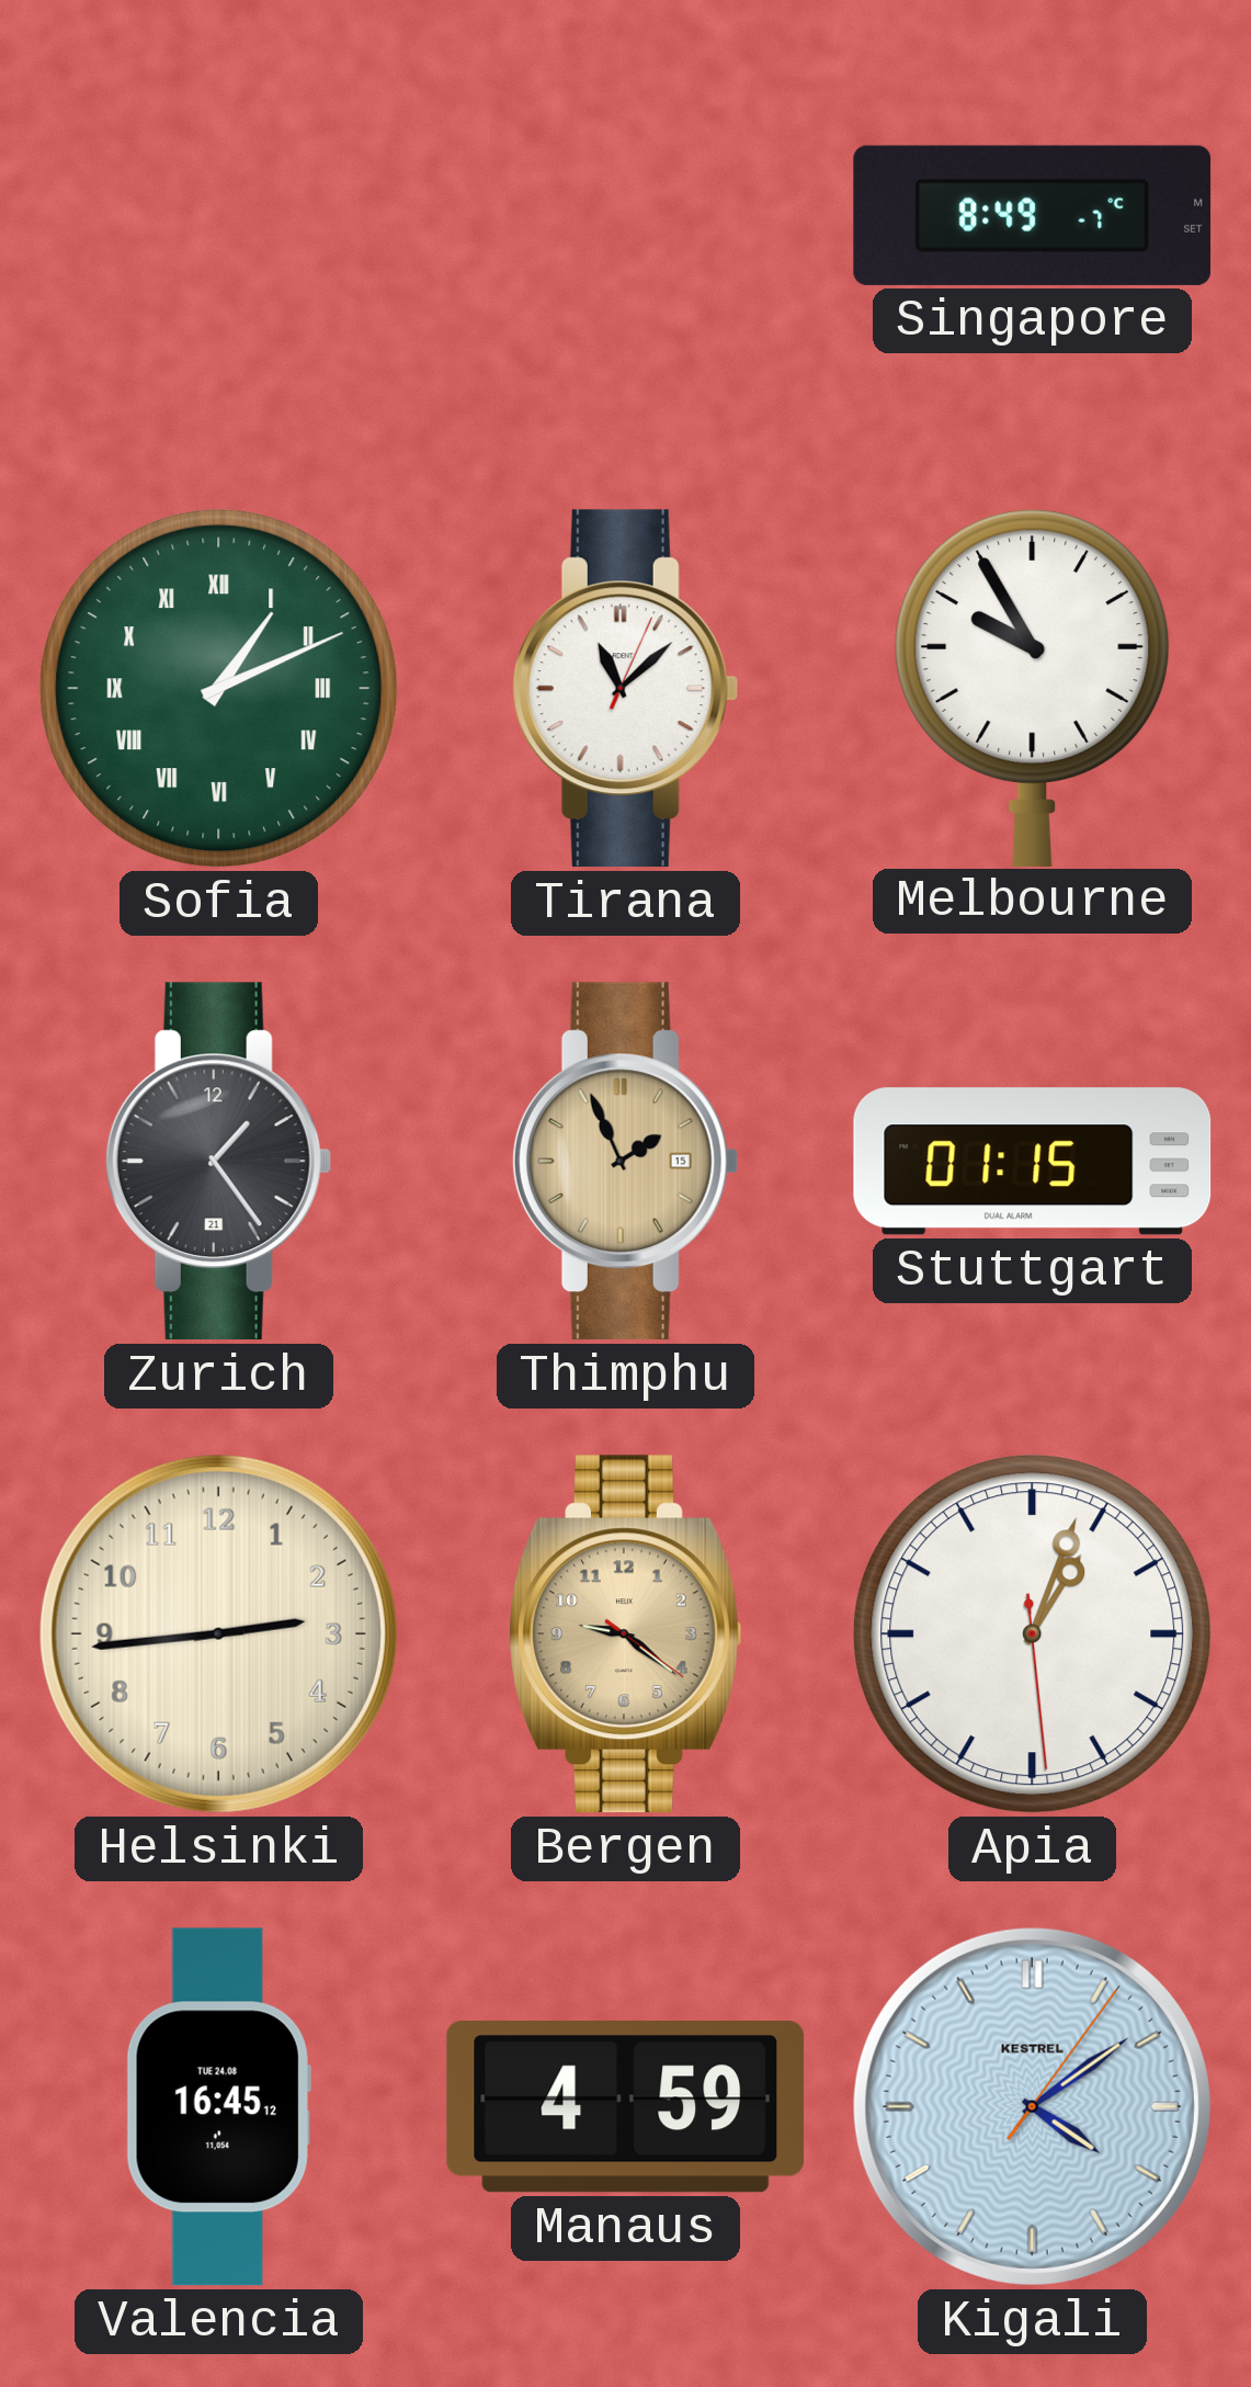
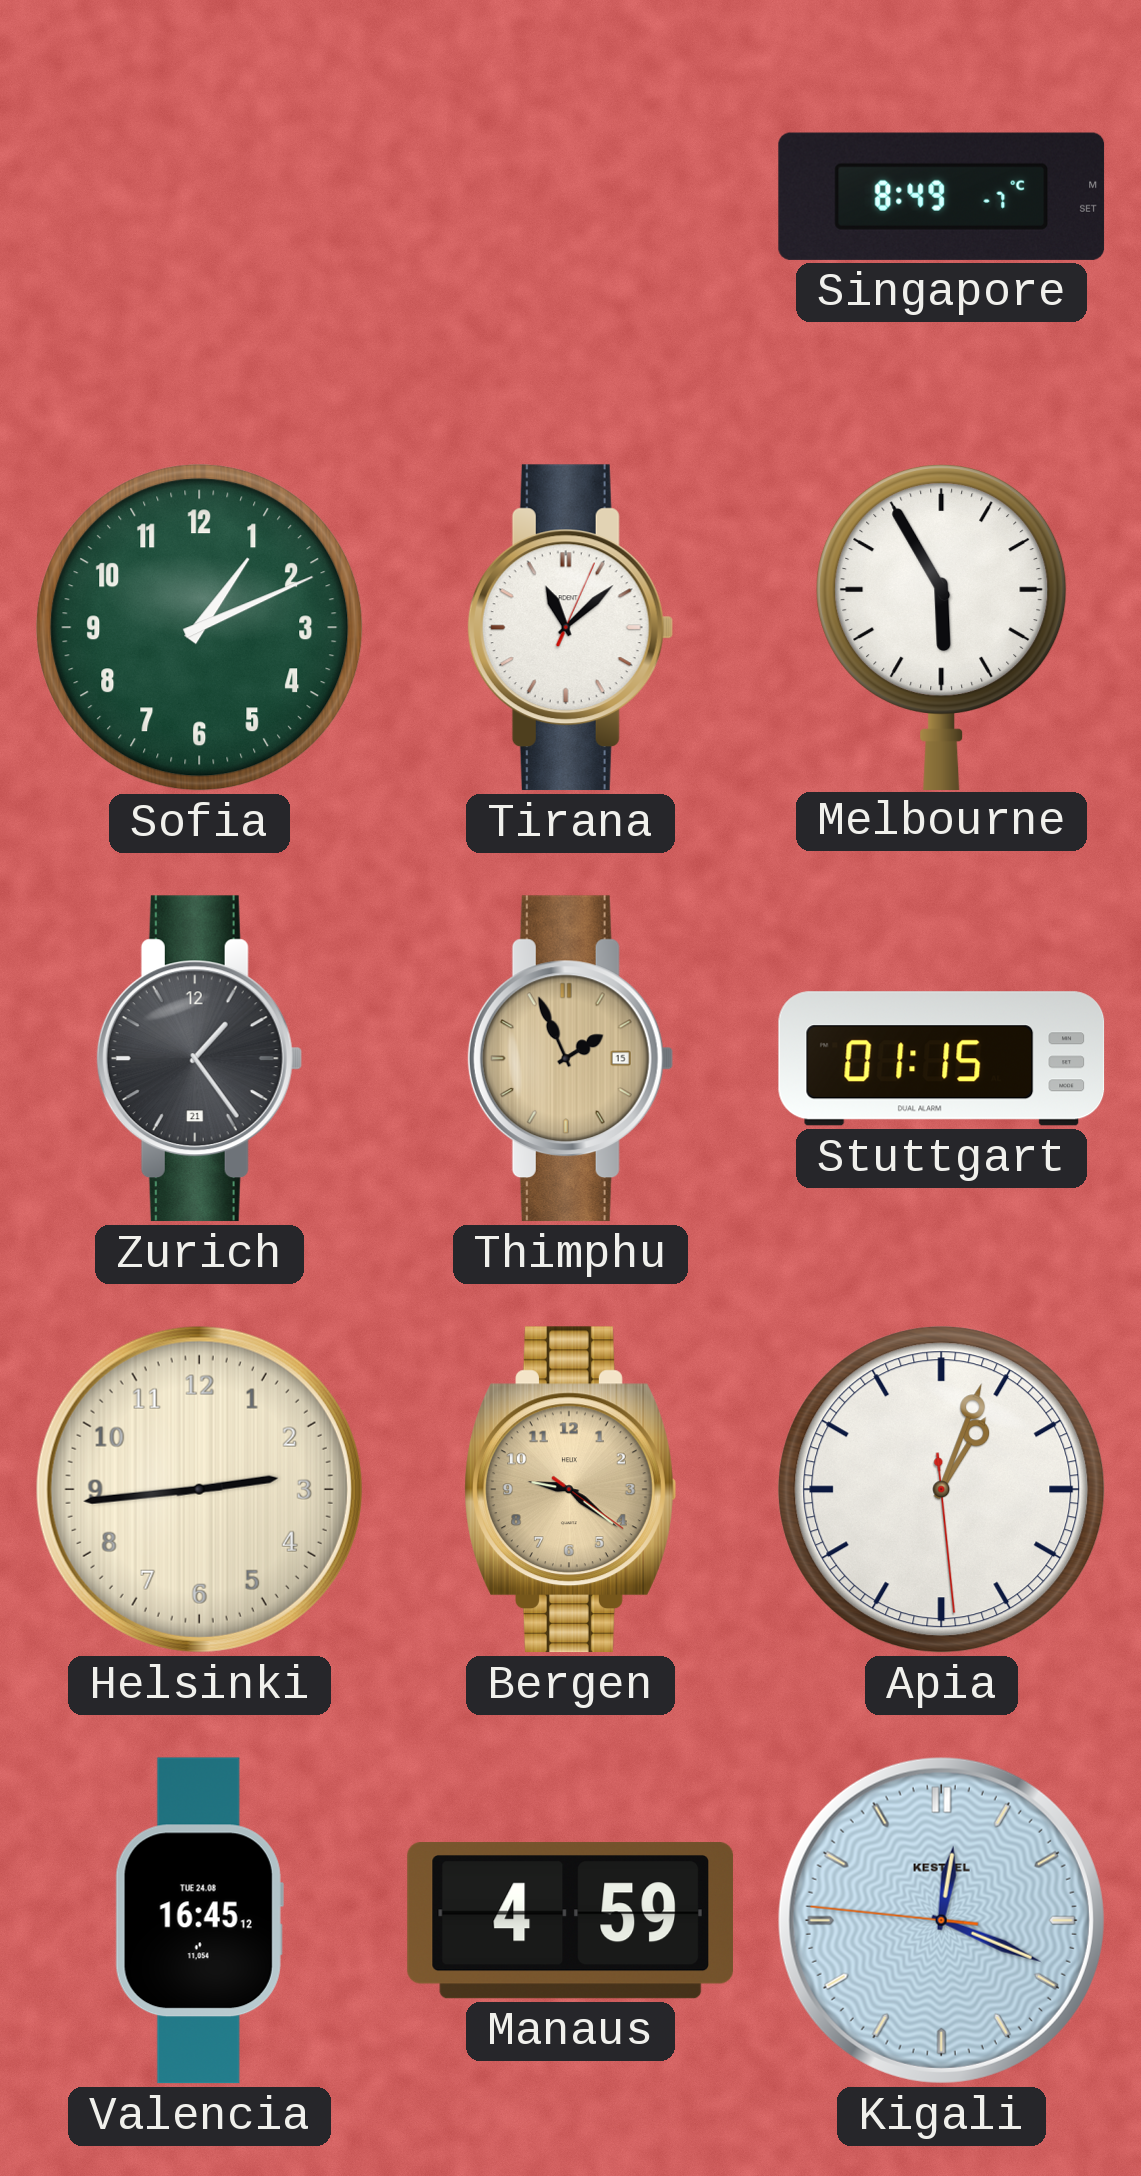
Sofia numerals: Roman -> Arabic (200, 628)
Melbourne: 9:55 -> 5:55 (942, 627)
Kigali: 4:09 -> 12:18 (941, 1920)
